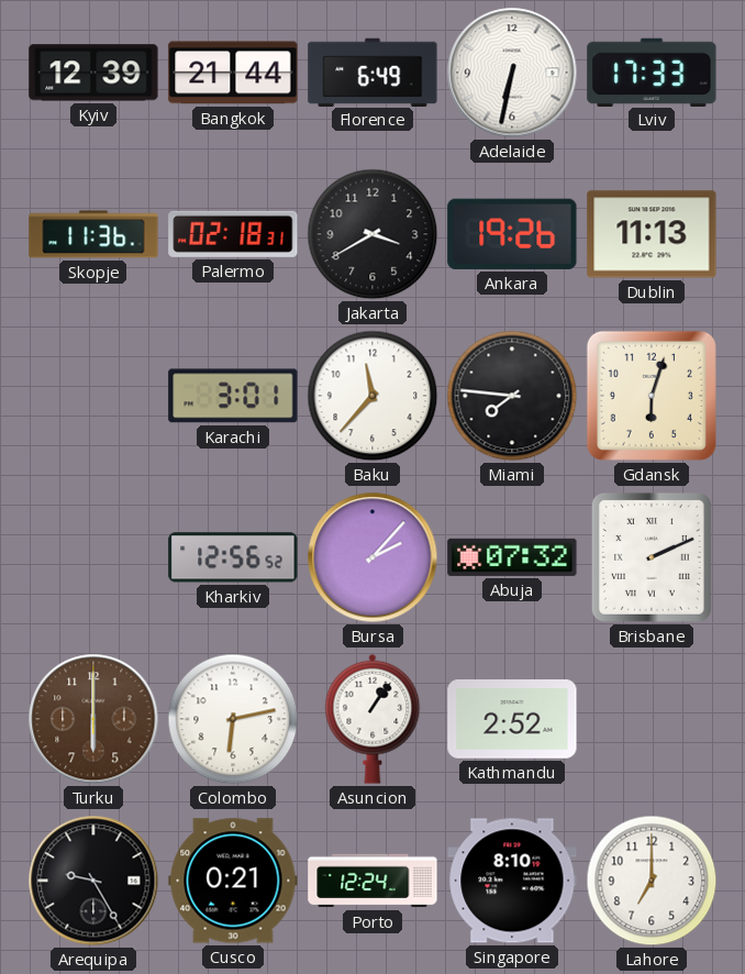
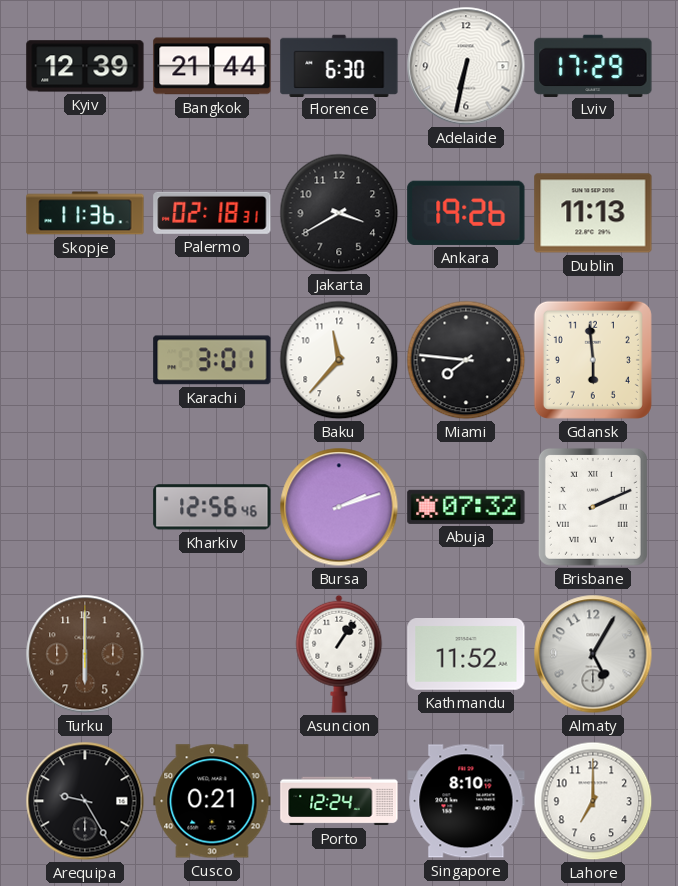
Florence: 6:49 -> 6:30 (339, 65)
Lviv: 17:33 -> 17:29 (593, 65)
Gdansk: 6:03 -> 5:59 (593, 360)
Kharkiv: 12:56:52 -> 12:56:46 (212, 507)
Bursa: 2:07 -> 2:12 (339, 507)
Colombo: 6:13 -> none (233, 719)
Kathmandu: 2:52 -> 11:52 (466, 655)
Almaty: none -> 5:05 (593, 654)
